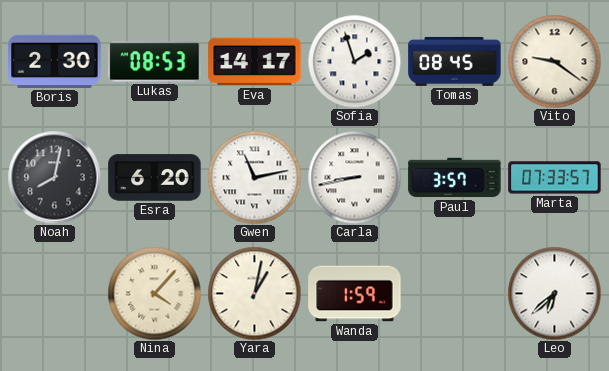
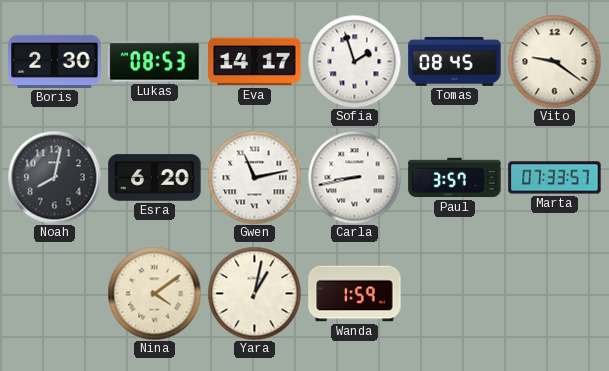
Nina: 4:07 -> 4:09 (154, 293)
Leo: 6:38 -> none (554, 293)
